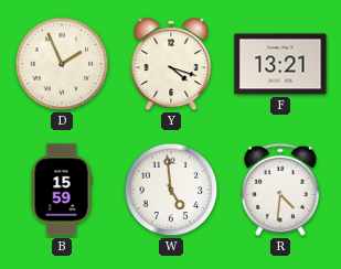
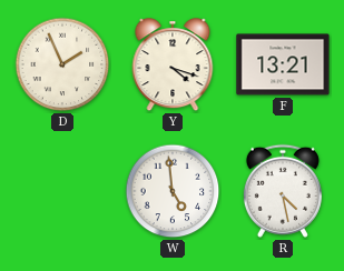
B: 15:59 -> none (62, 190)
R: 4:31 -> 4:28 (283, 191)
